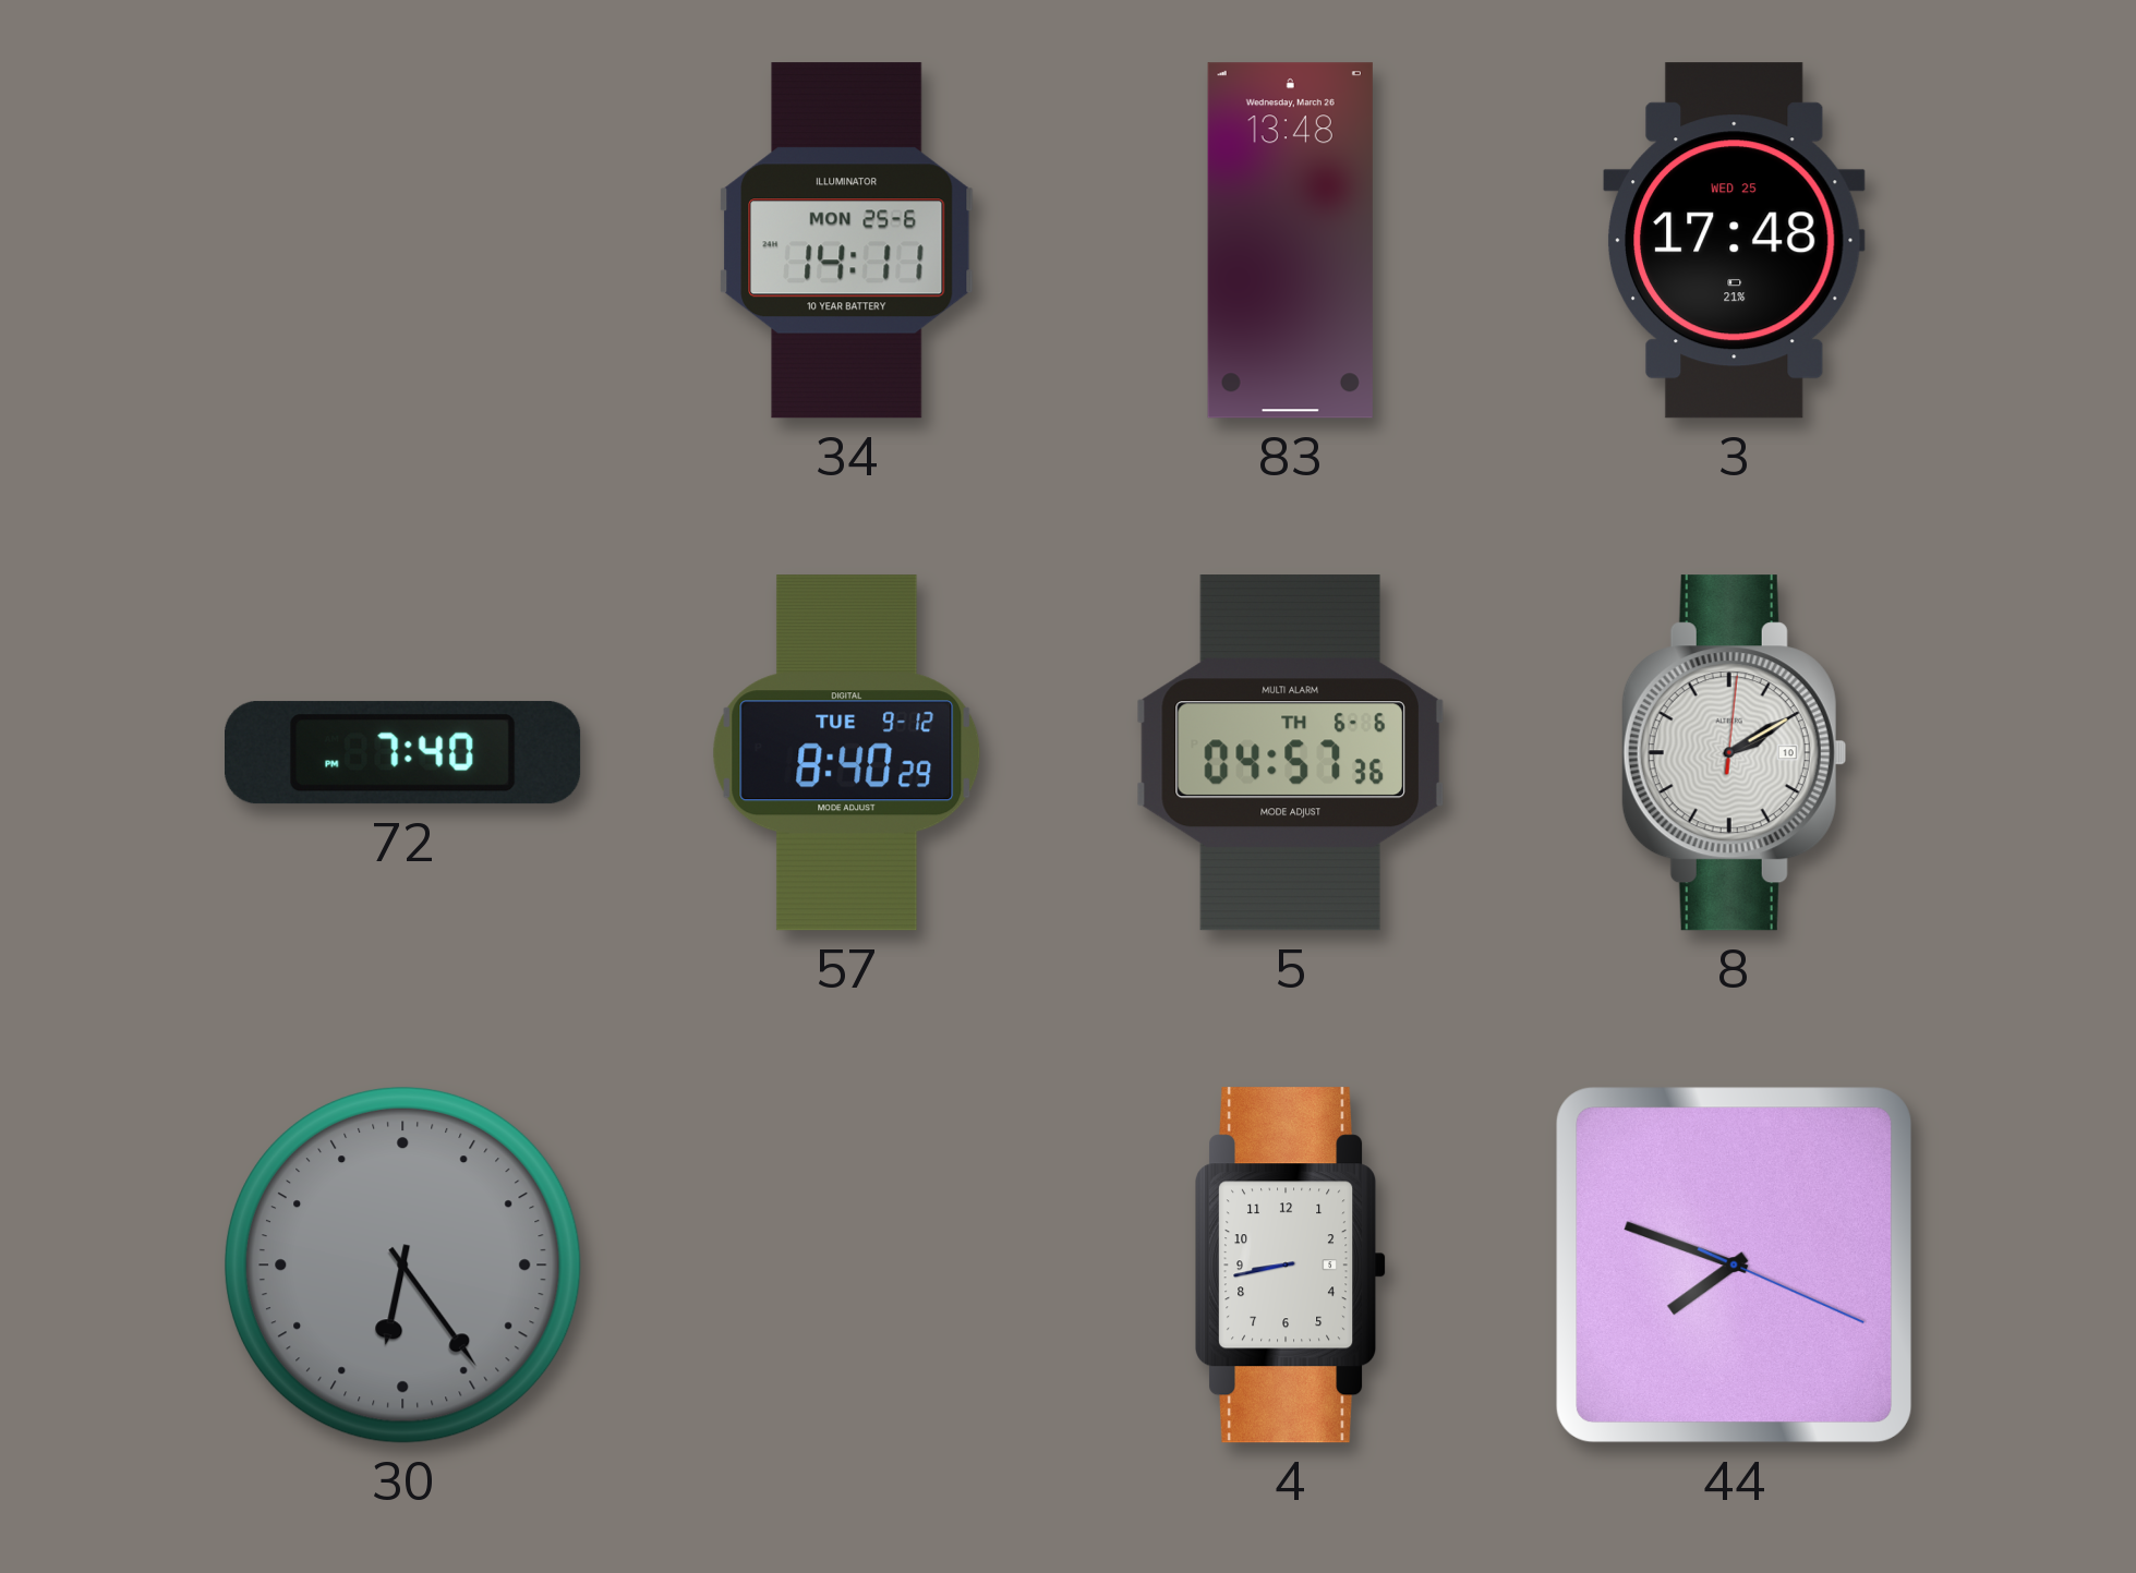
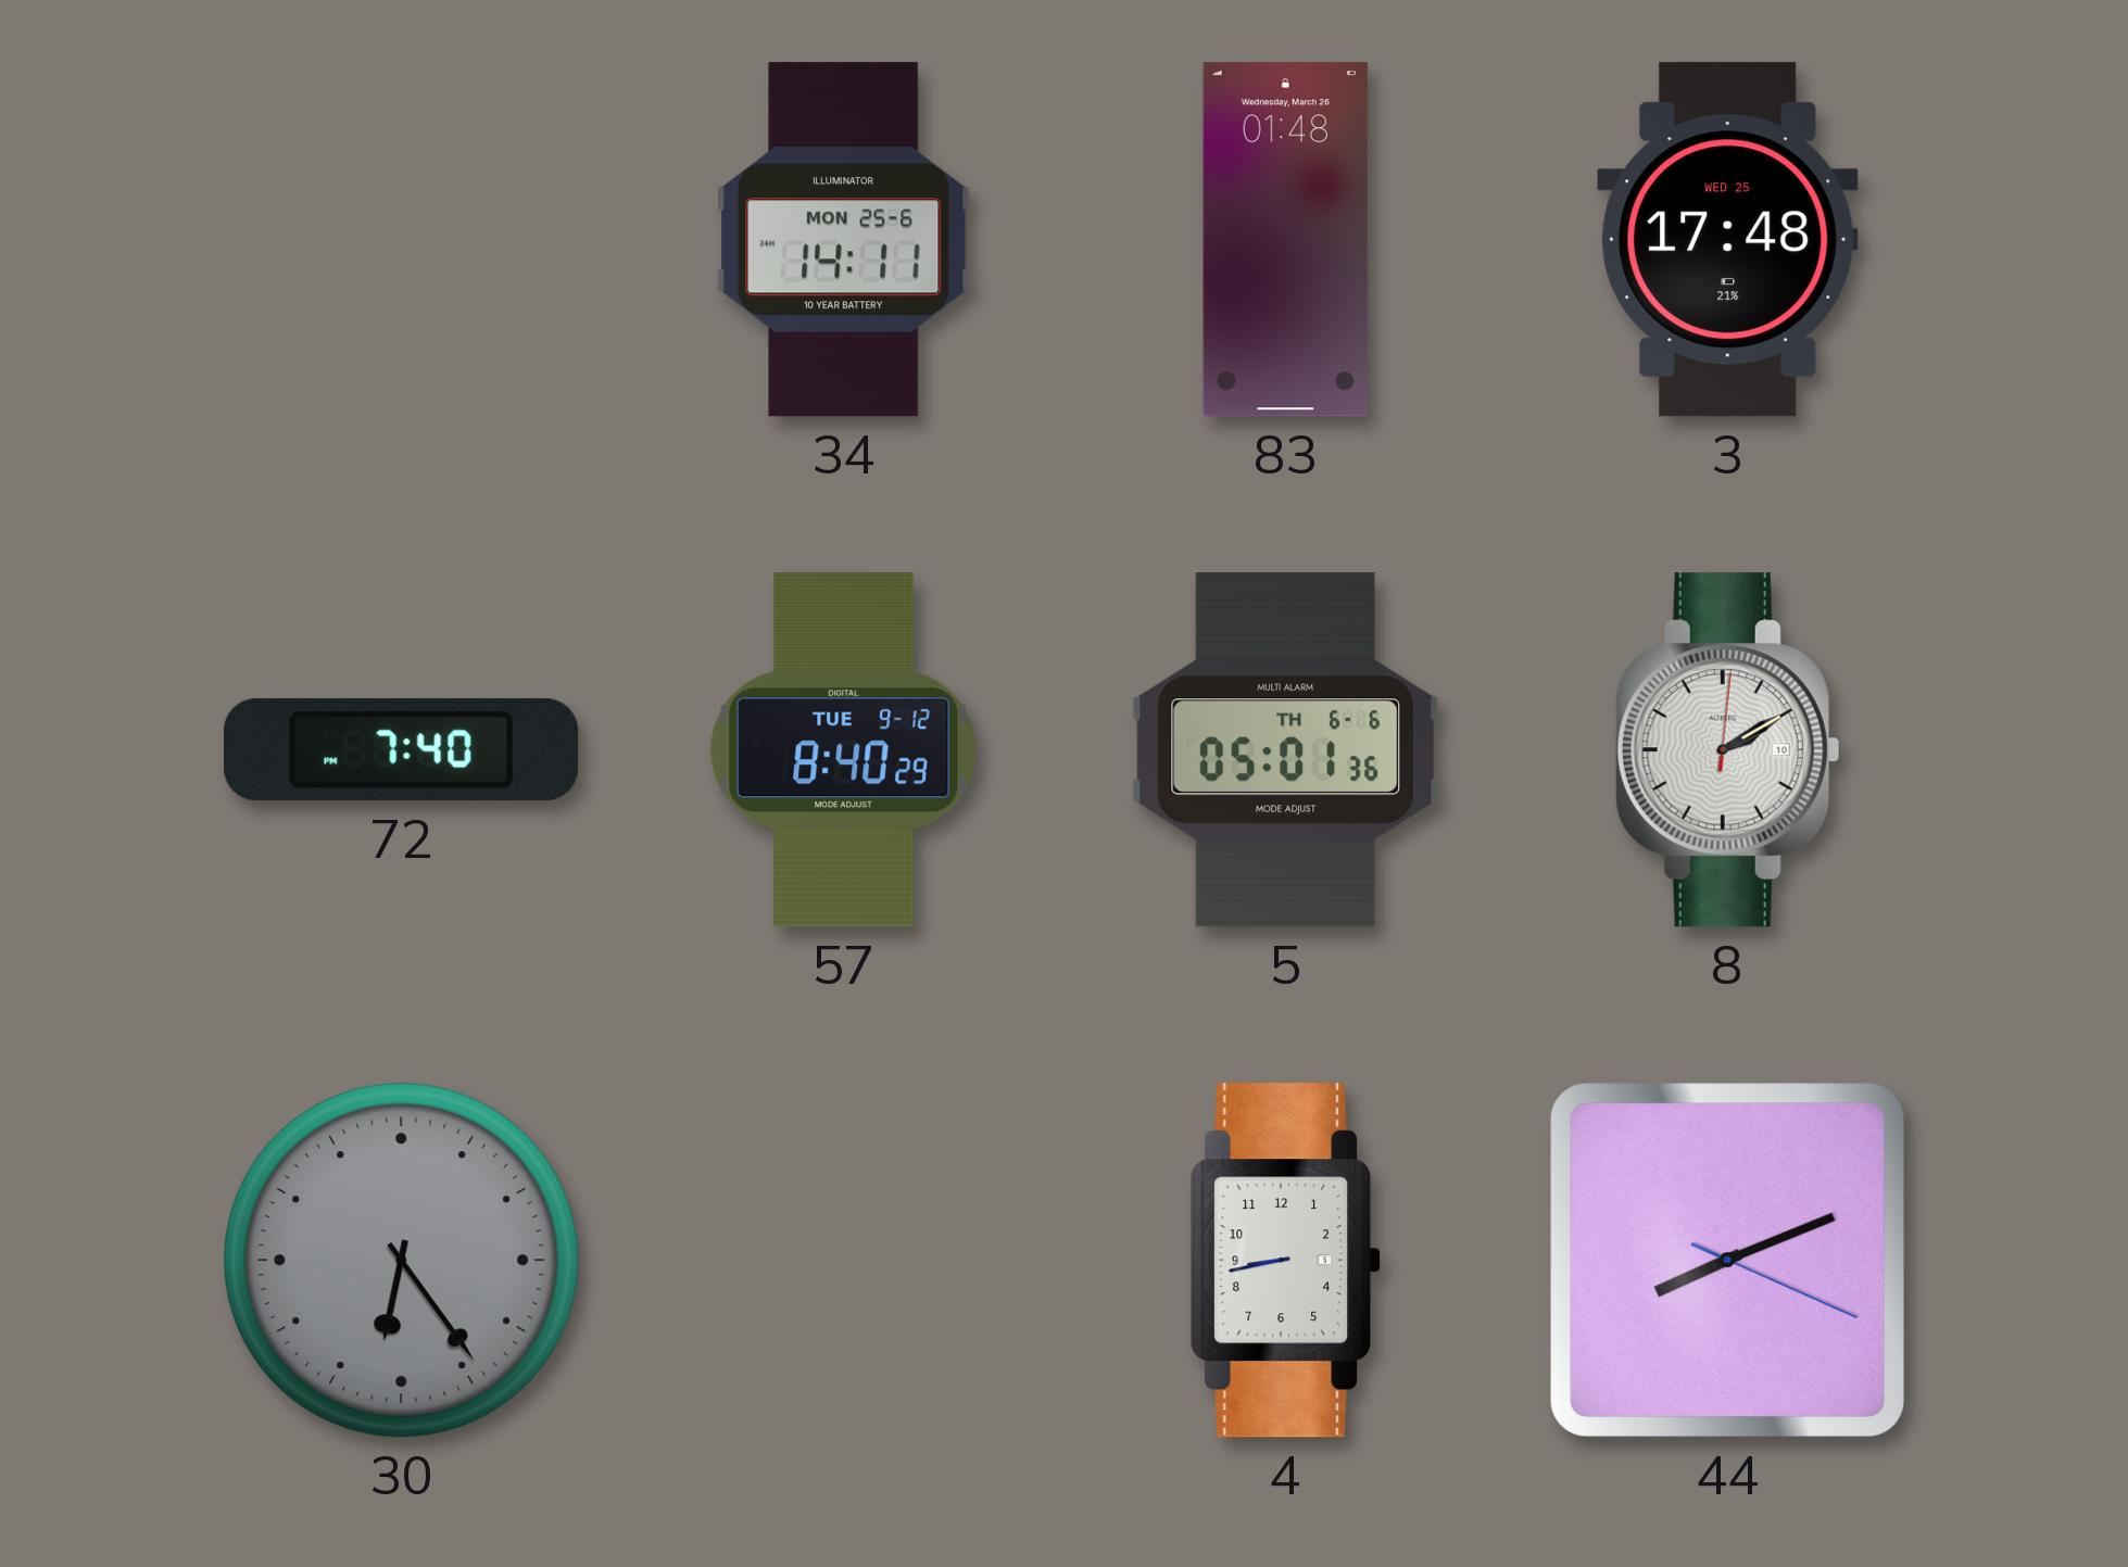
83: 13:48 -> 01:48 (1285, 240)
5: 04:57 -> 05:01 (1285, 750)
44: 7:48 -> 8:11 (1727, 1260)
